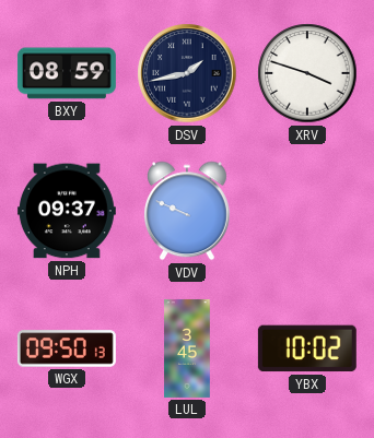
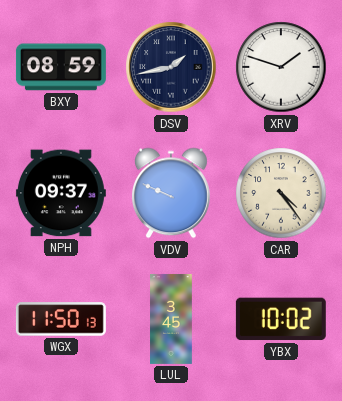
XRV: 3:48 -> 1:48 (281, 67)
CAR: none -> 4:24 (281, 193)
WGX: 09:50 -> 11:50 (61, 319)
